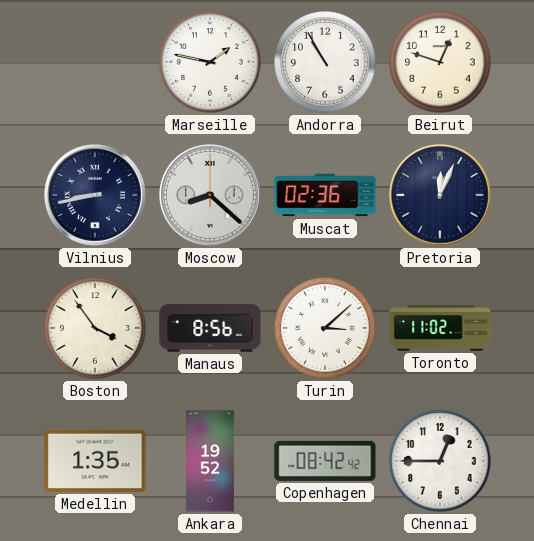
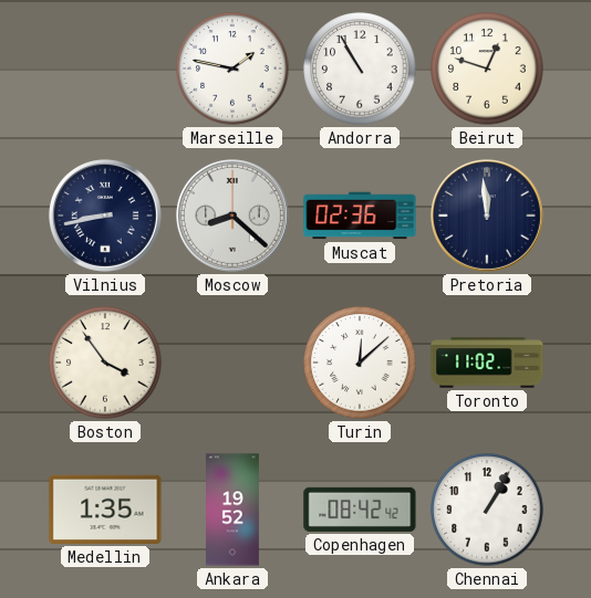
Pretoria: 12:04 -> 11:59 (487, 216)
Manaus: 8:56 -> none (210, 328)
Turin: 3:08 -> 12:08 (360, 363)
Chennai: 12:45 -> 1:05 (487, 510)
